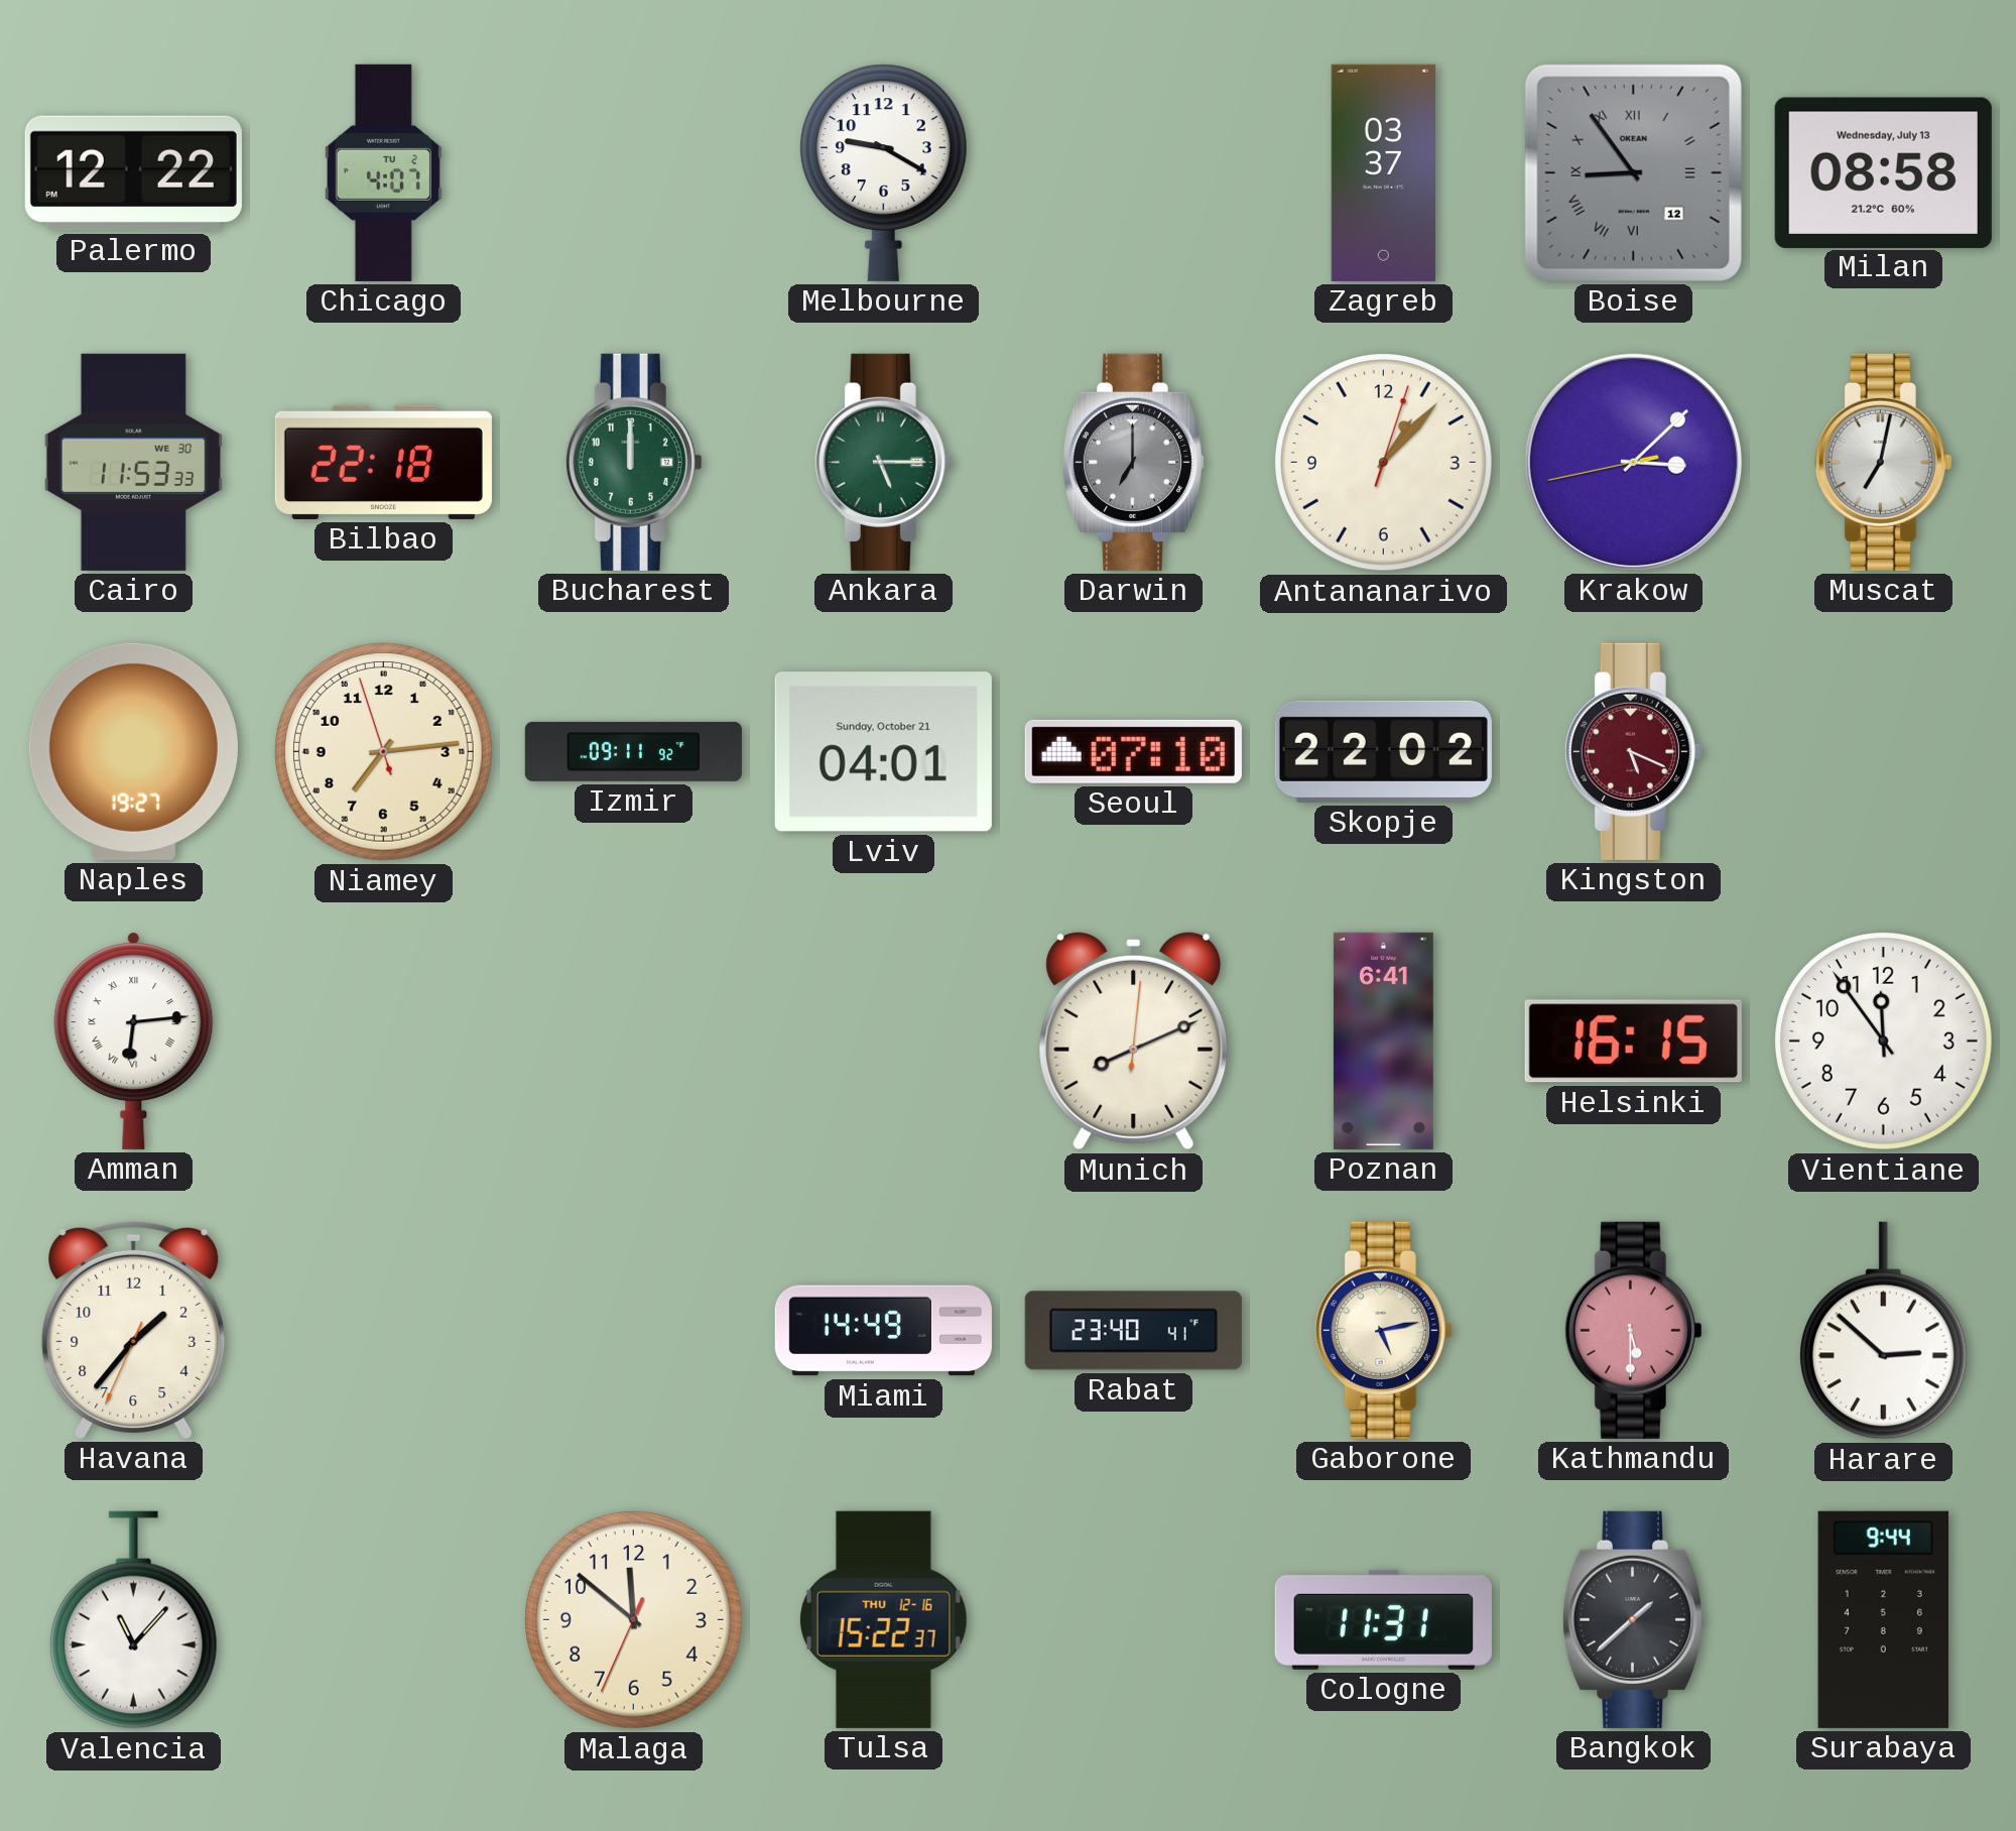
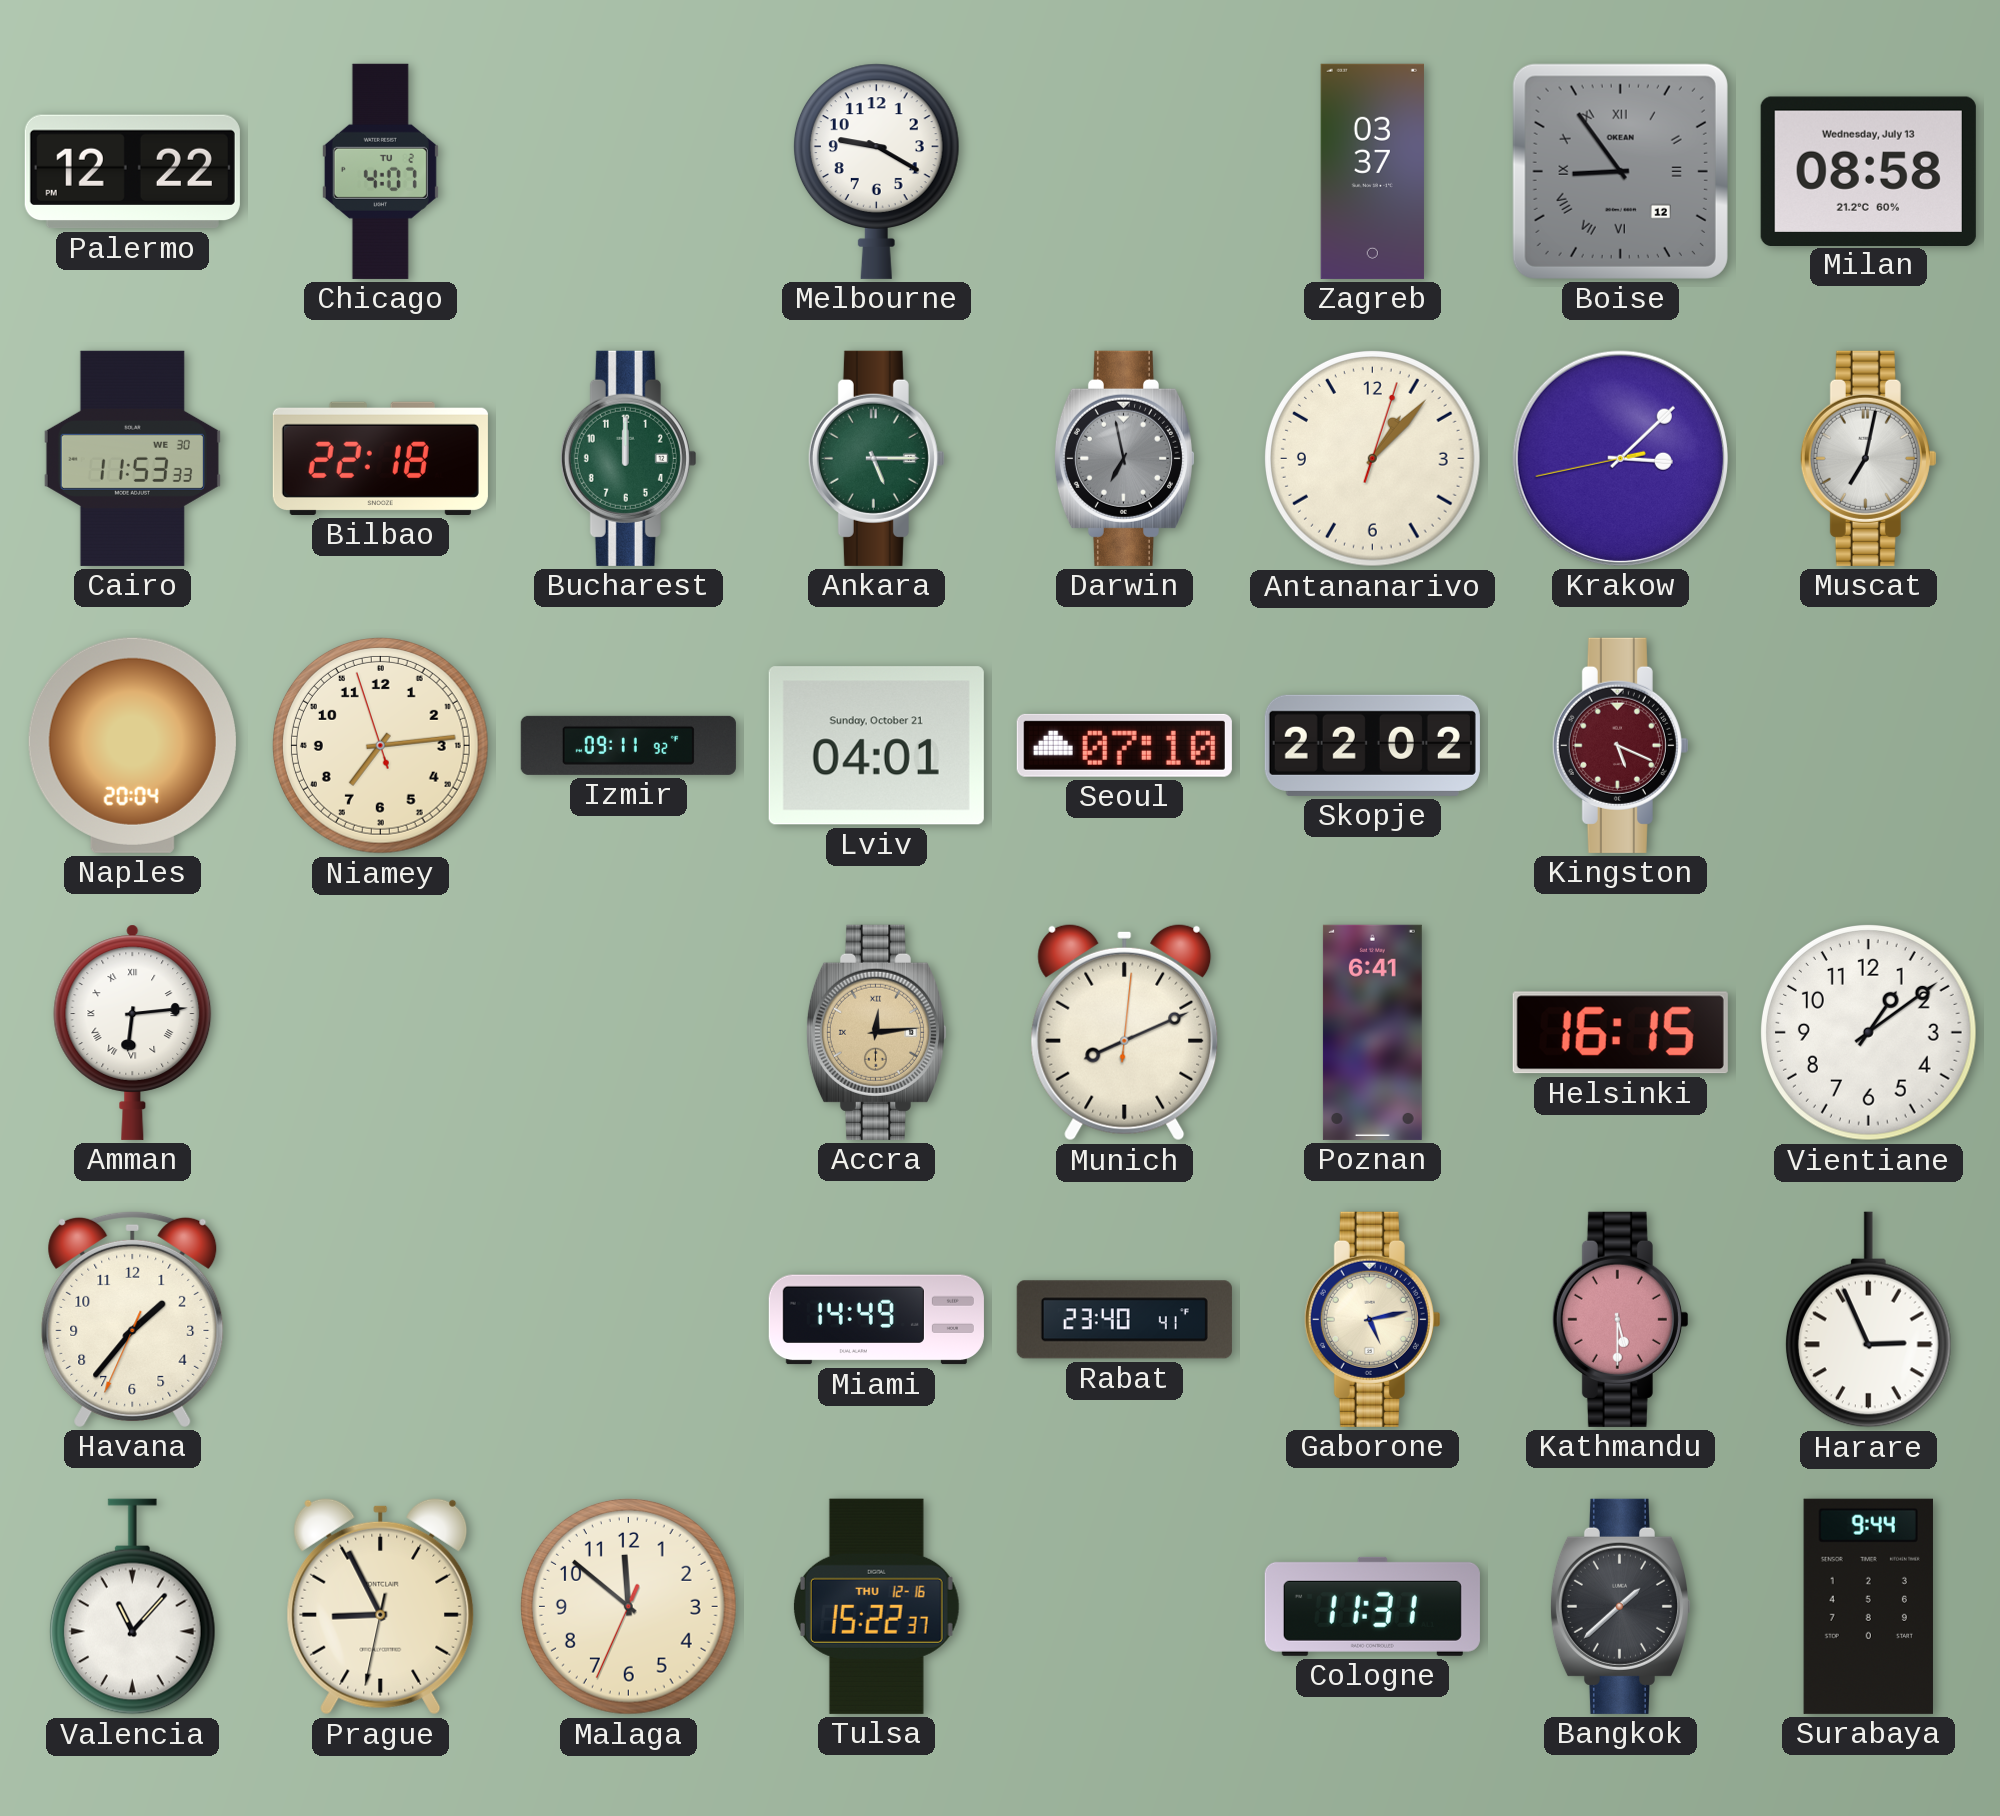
Darwin: 7:00 -> 6:58 (1124, 458)
Naples: 19:27 -> 20:04 (132, 745)
Accra: none -> 12:14 (876, 1032)
Vientiane: 11:54 -> 1:09 (1869, 1033)
Harare: 2:52 -> 2:56 (1868, 1320)
Prague: none -> 8:55 (381, 1606)
